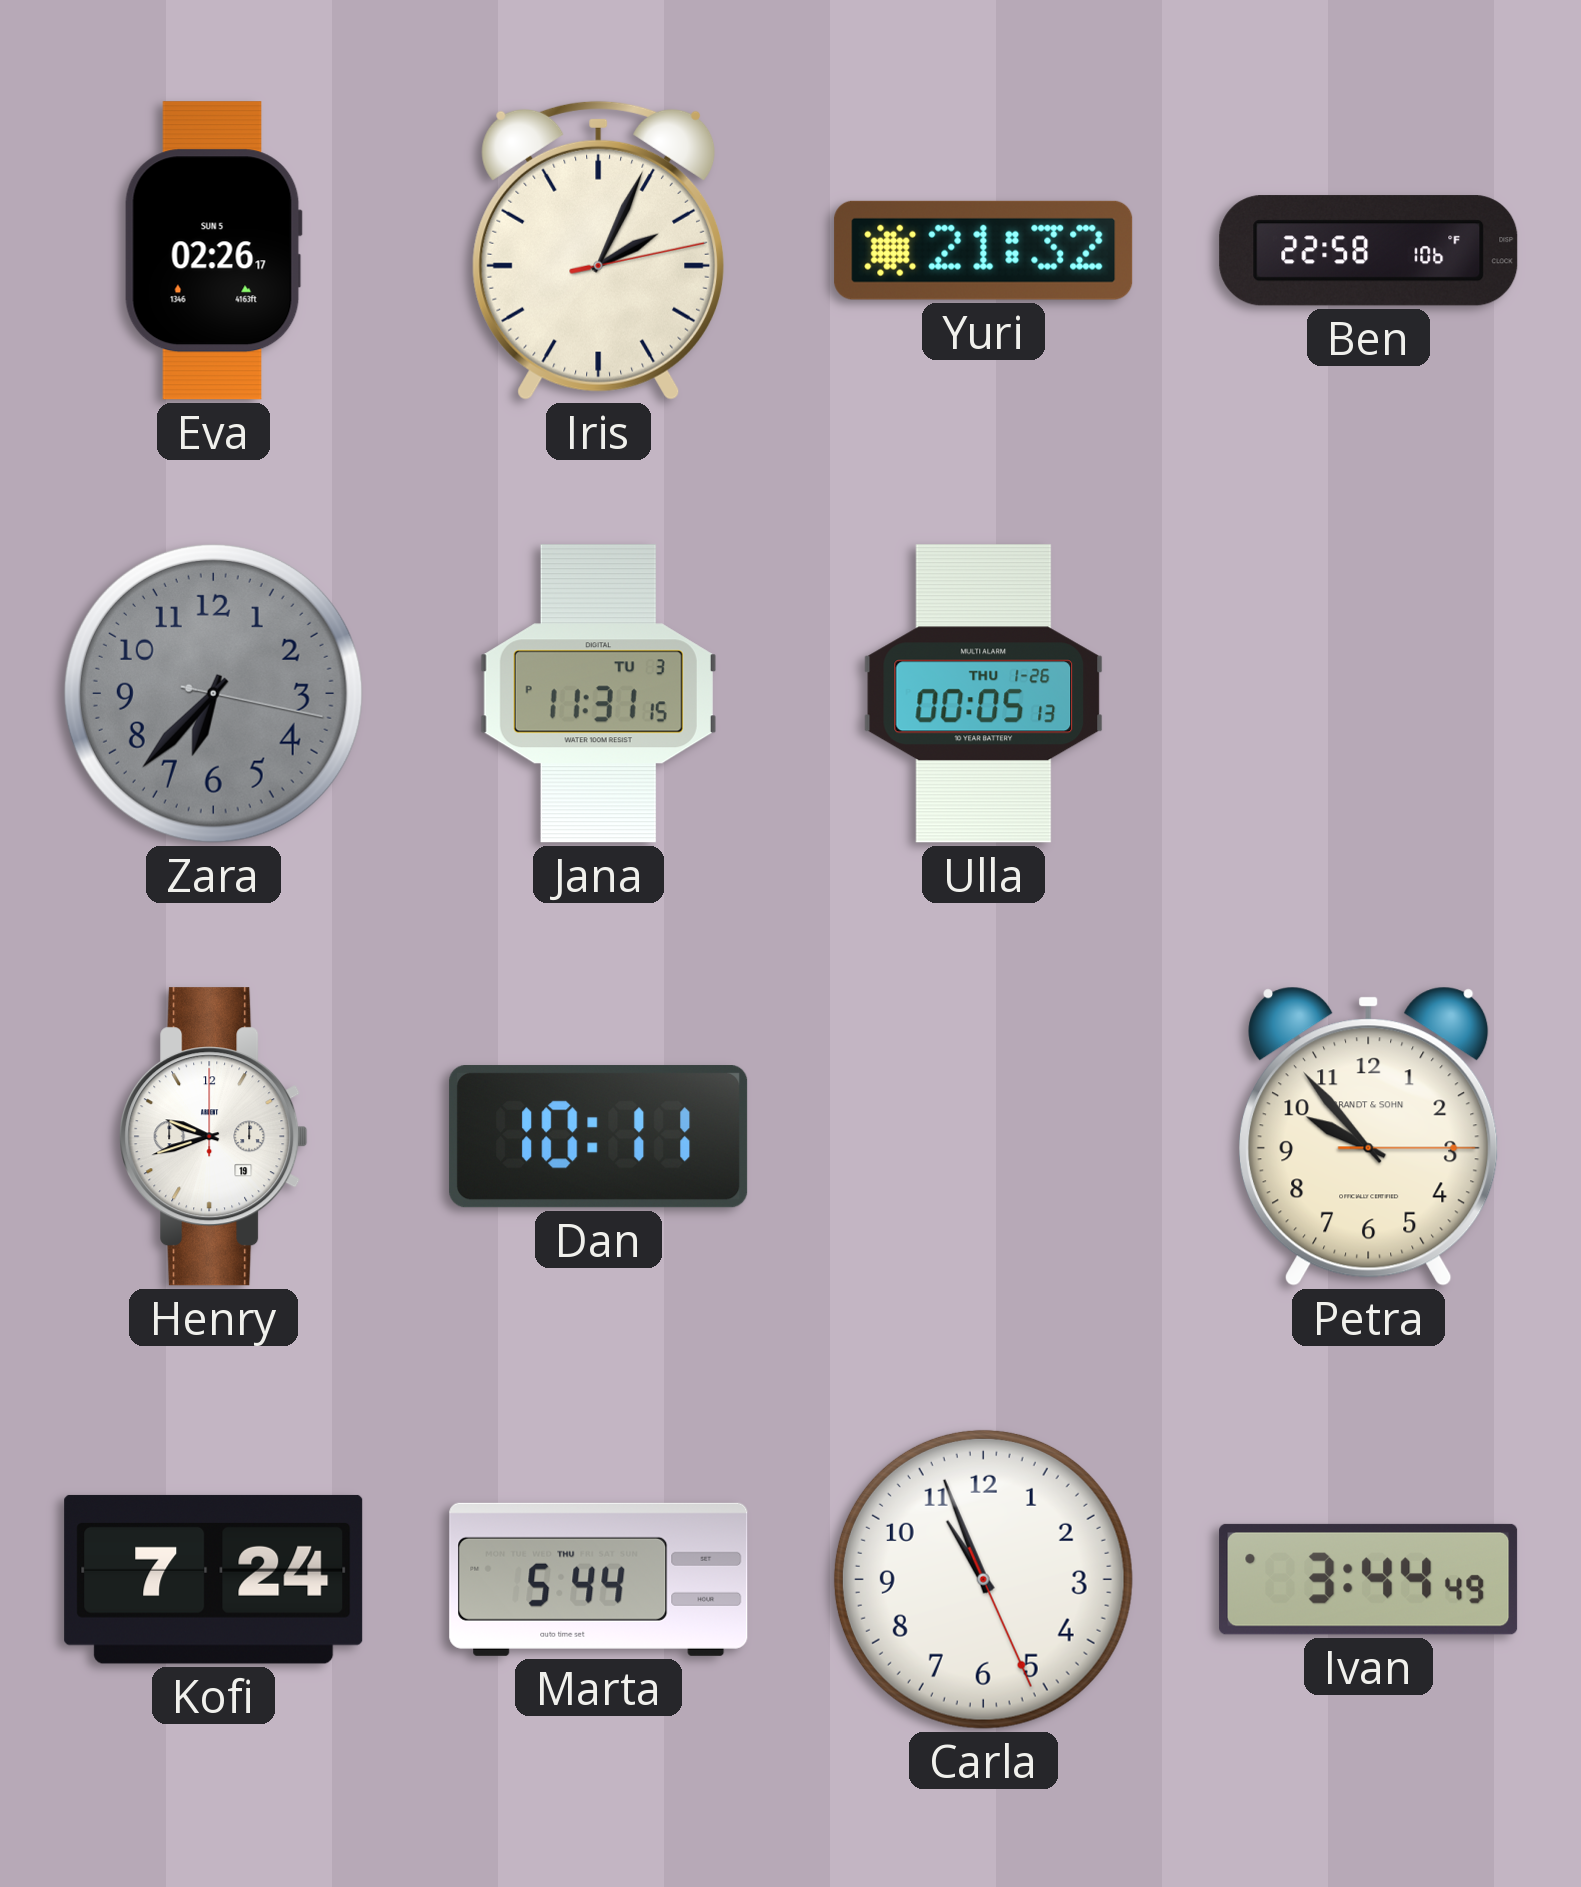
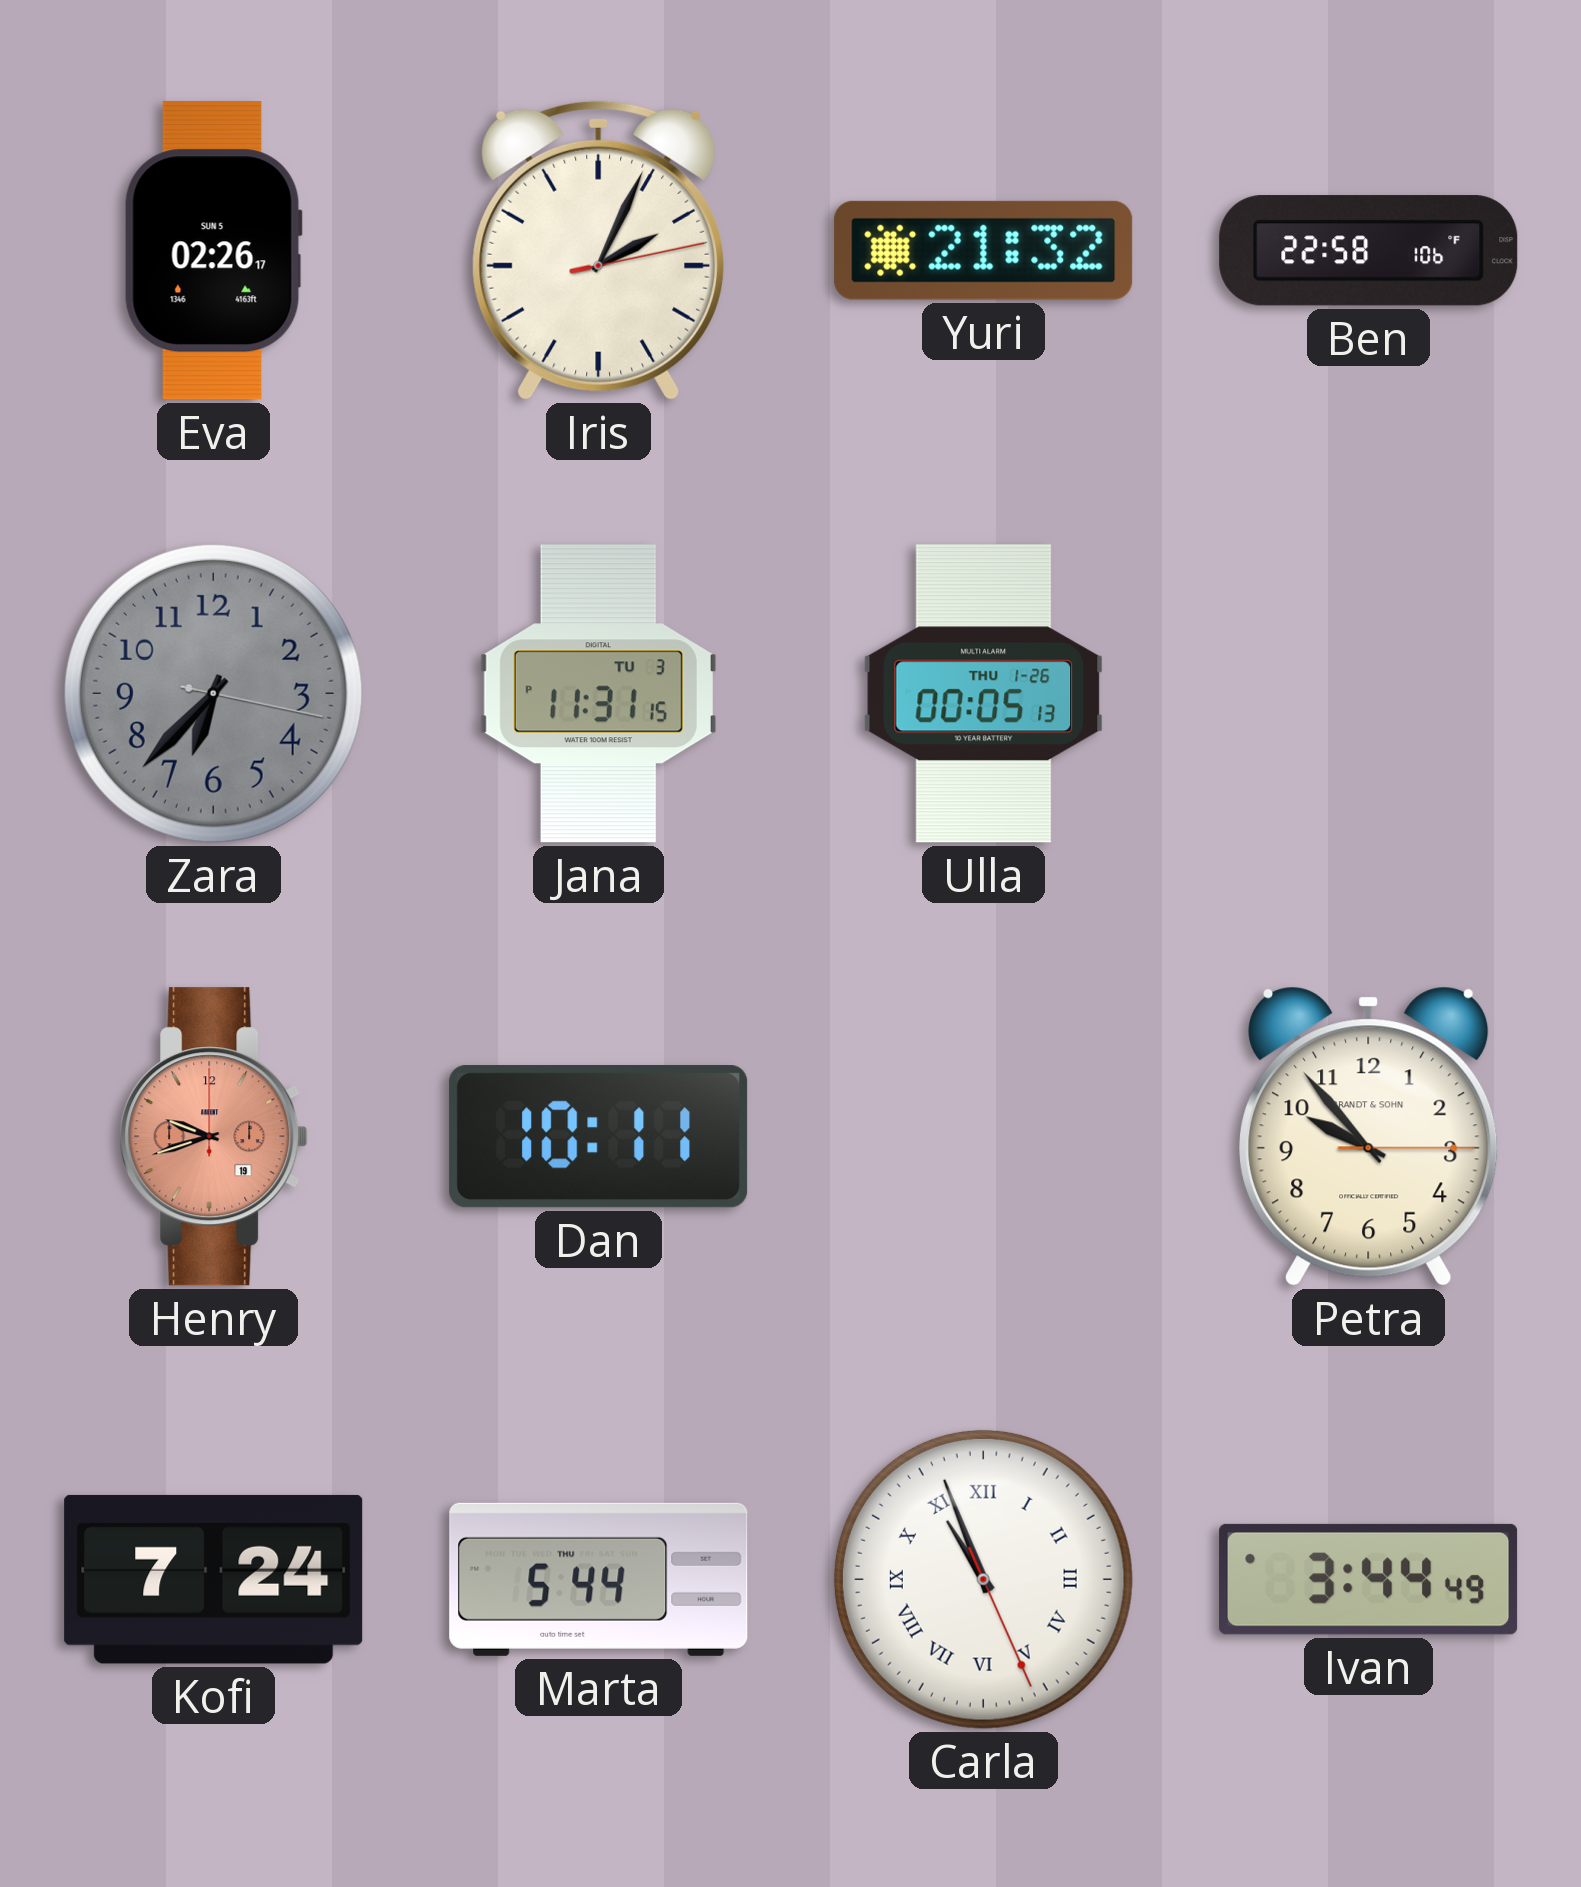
Henry dial: white -> salmon (214, 1137)
Carla numerals: Arabic -> Roman (983, 1579)
